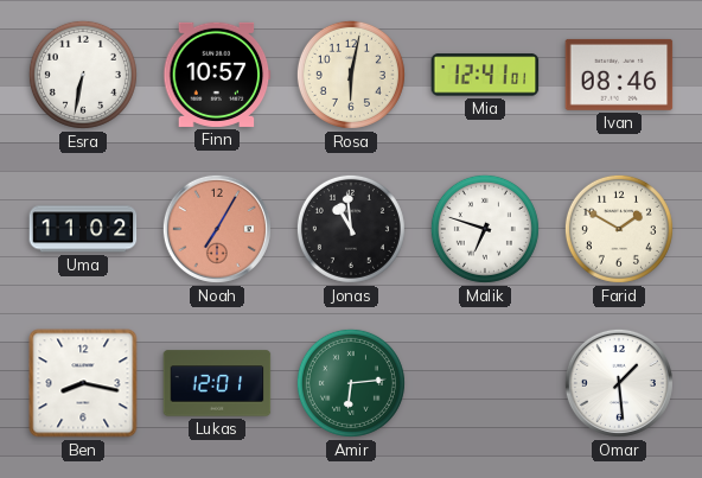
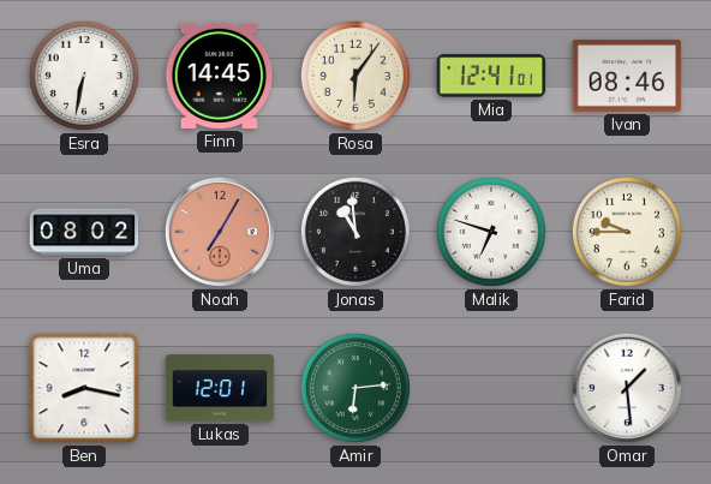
Finn: 10:57 -> 14:45 (220, 76)
Rosa: 6:02 -> 6:06 (355, 76)
Uma: 11:02 -> 08:02 (84, 232)
Farid: 1:50 -> 9:45 (627, 232)
